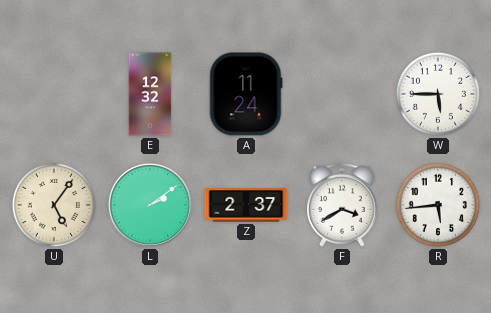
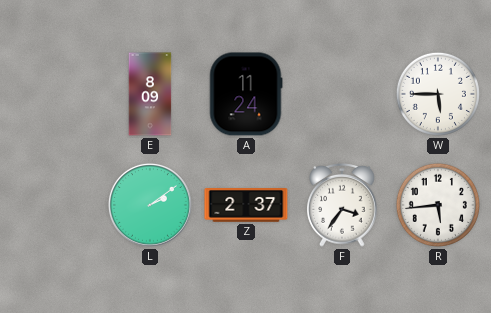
E: 12:32 -> 8:09 (150, 94)
U: 5:06 -> none (54, 205)
F: 3:40 -> 3:36 (342, 206)
